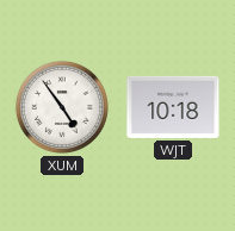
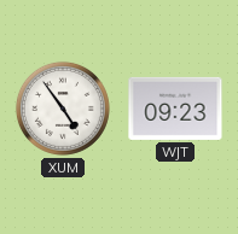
WJT: 10:18 -> 09:23 (175, 109)
